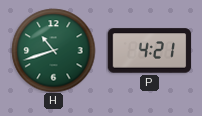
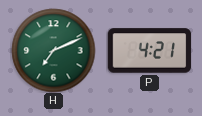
H: 10:42 -> 7:11 (53, 50)
